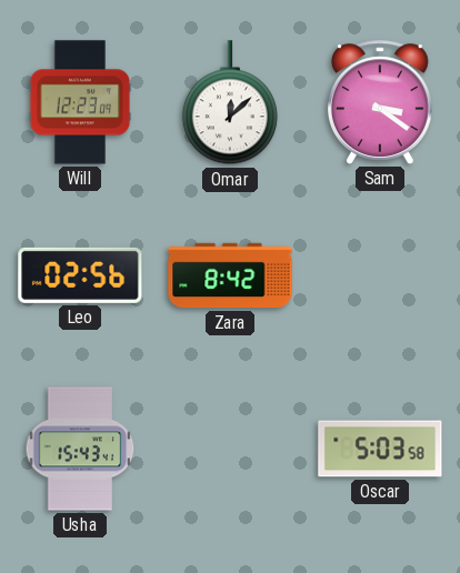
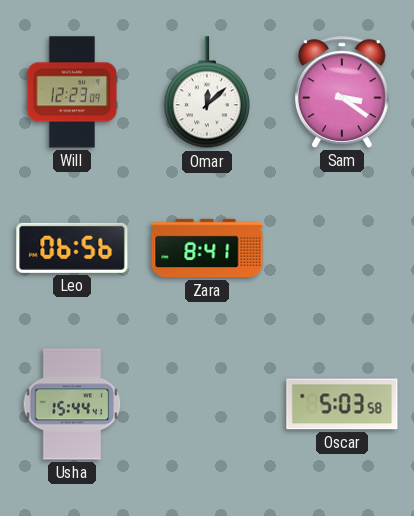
Leo: 02:56 -> 06:56 (72, 248)
Zara: 8:42 -> 8:41 (207, 248)
Usha: 15:43 -> 15:44 (72, 404)
